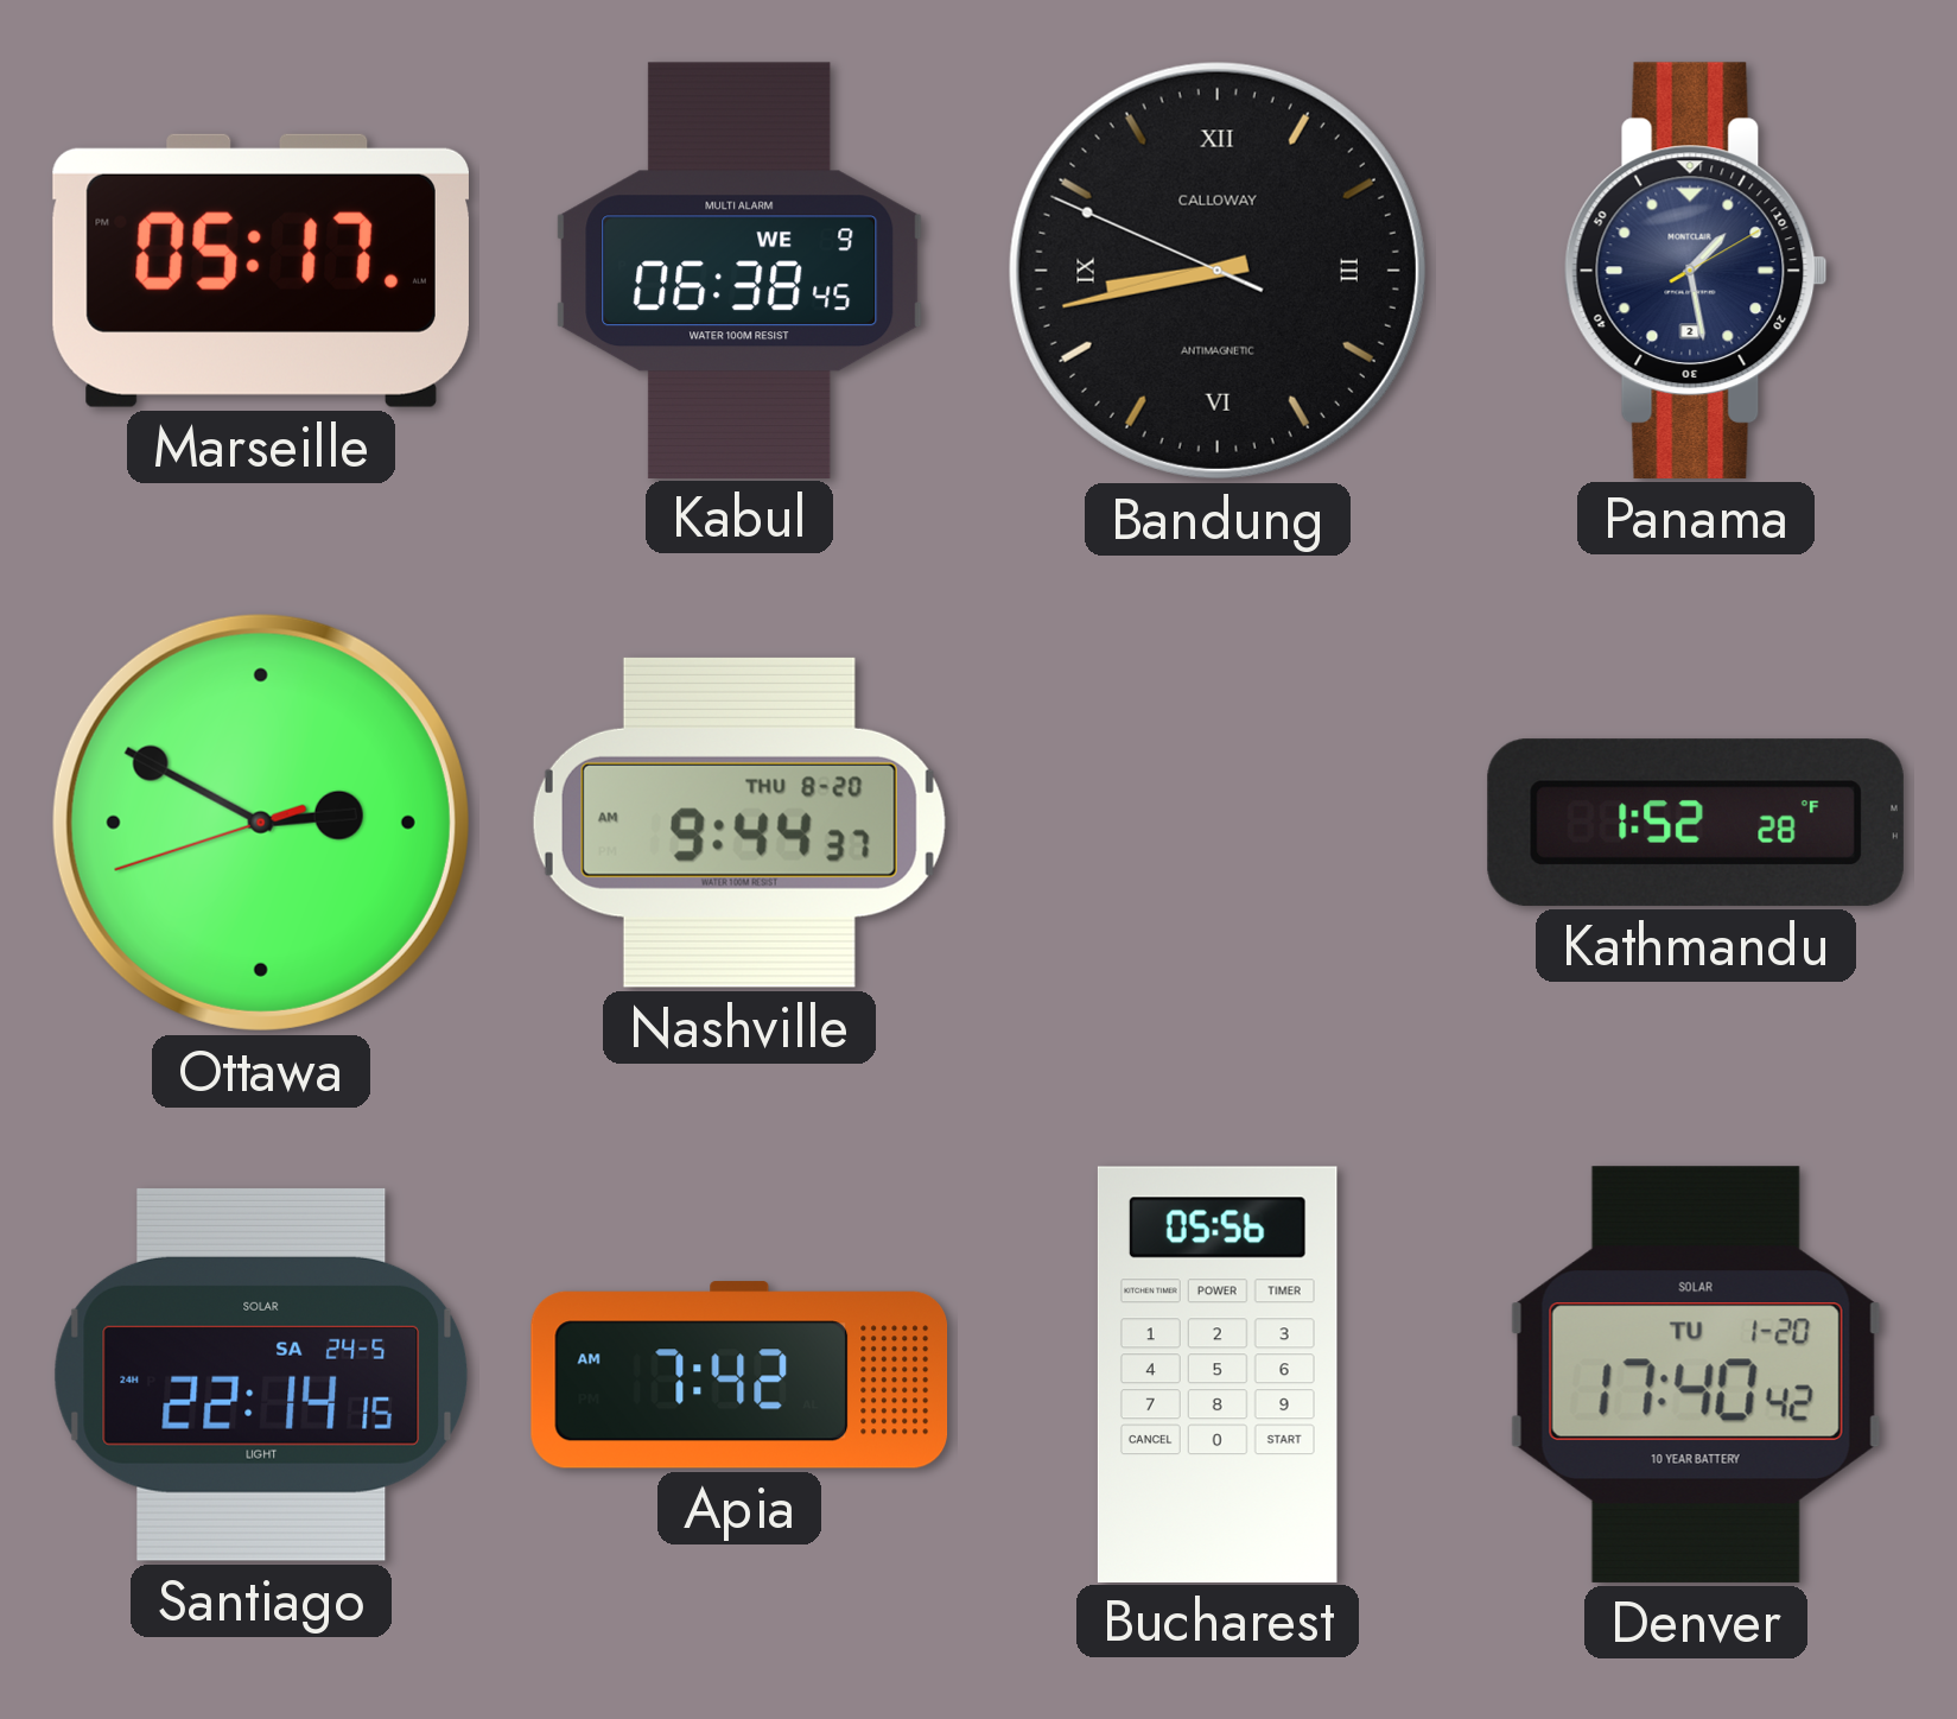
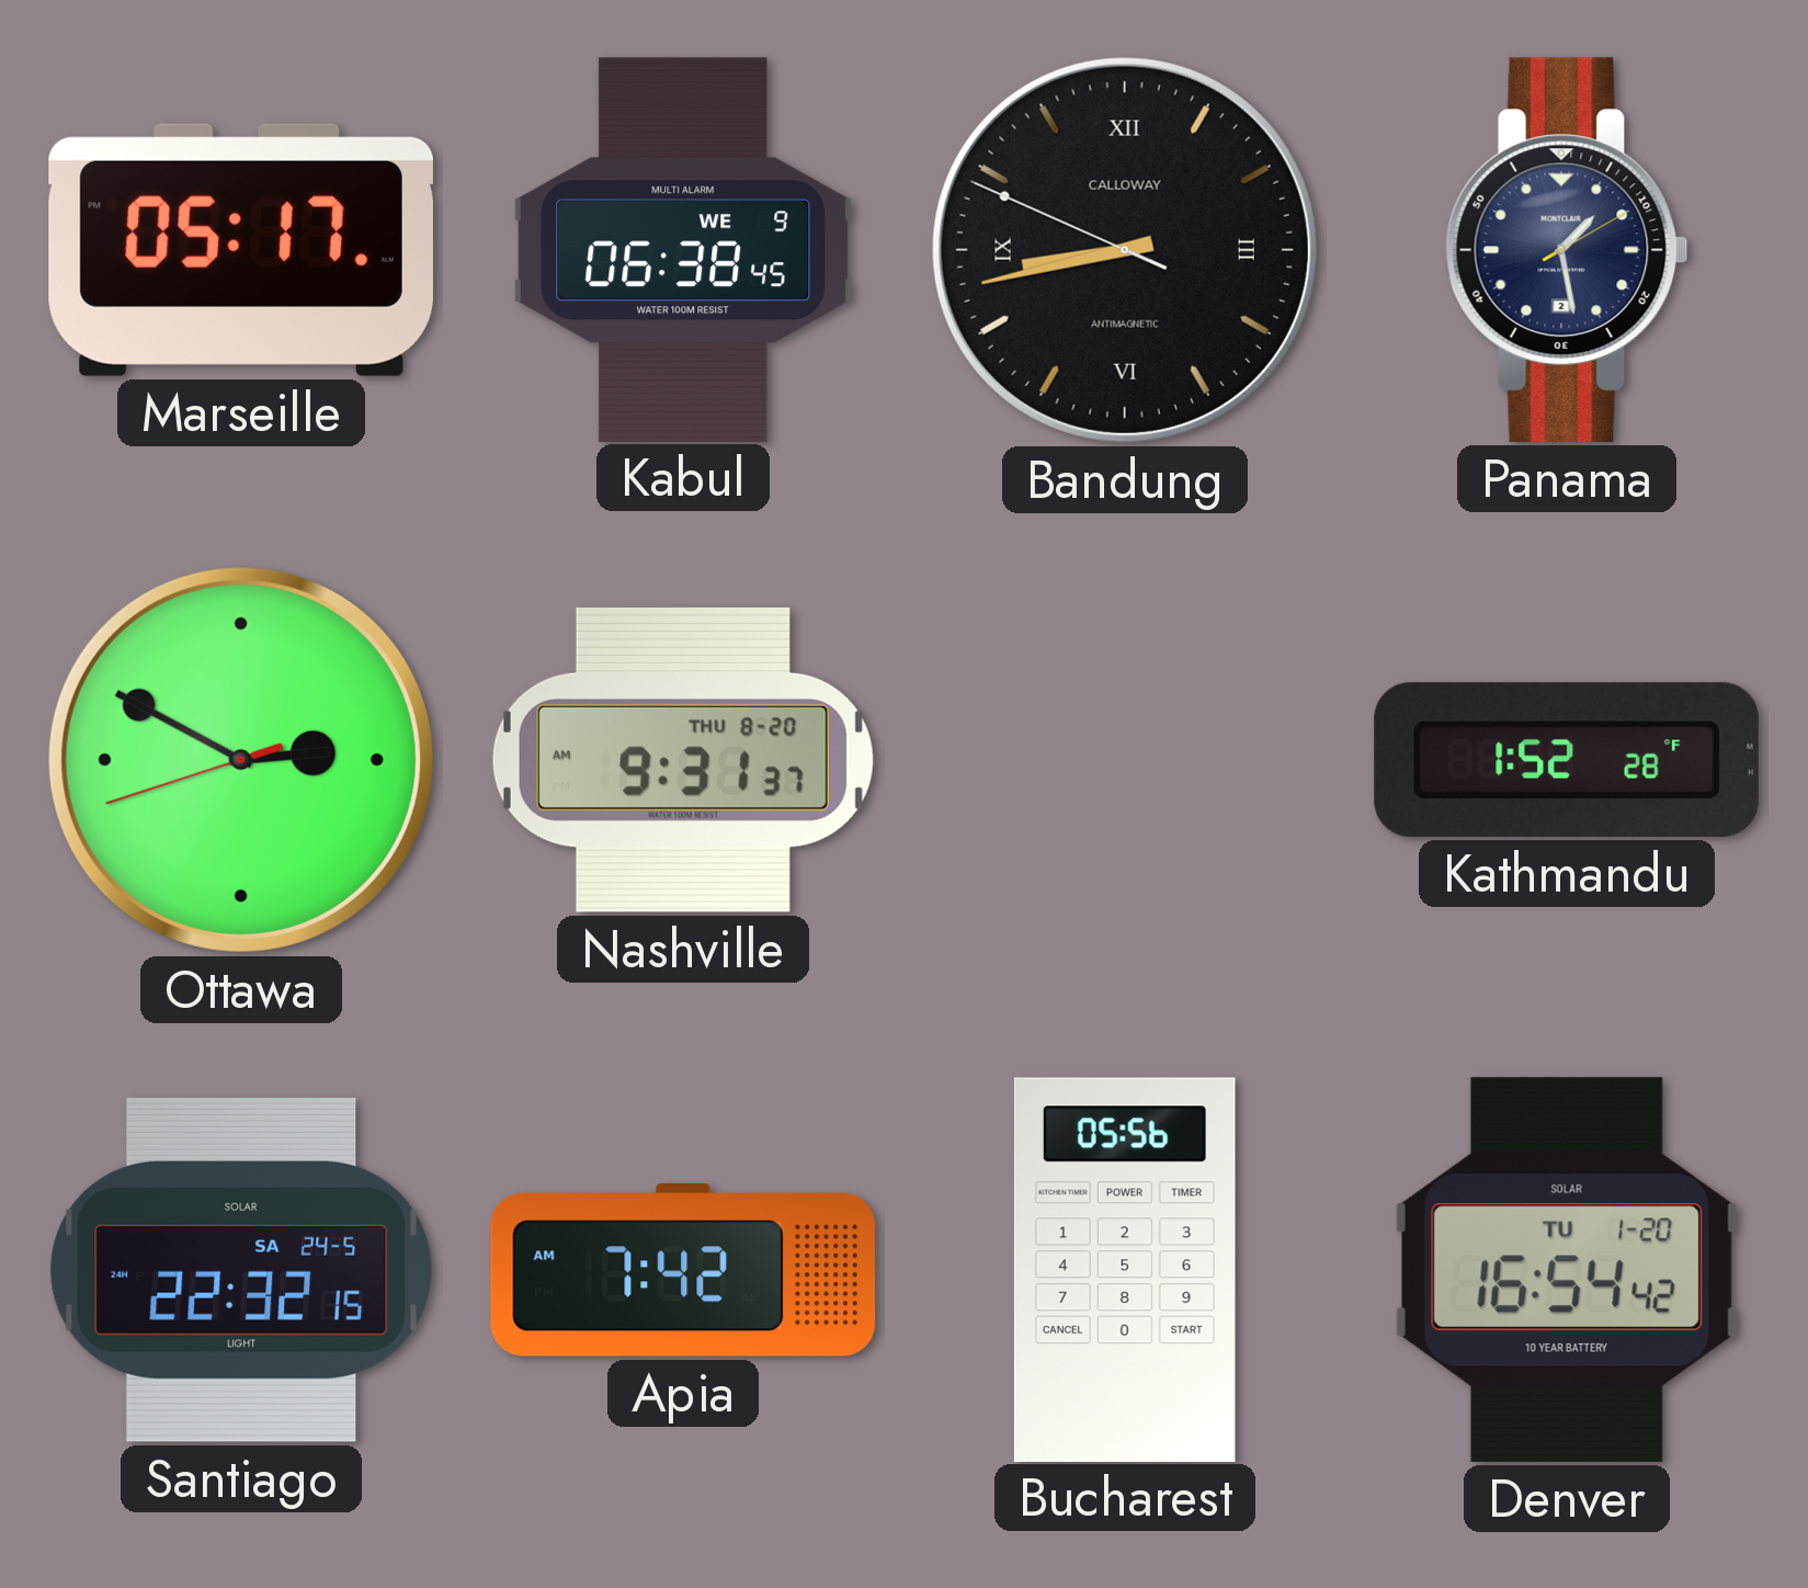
Nashville: 9:44 -> 9:31 (683, 760)
Santiago: 22:14 -> 22:32 (241, 1270)
Denver: 17:40 -> 16:54 (1567, 1270)
